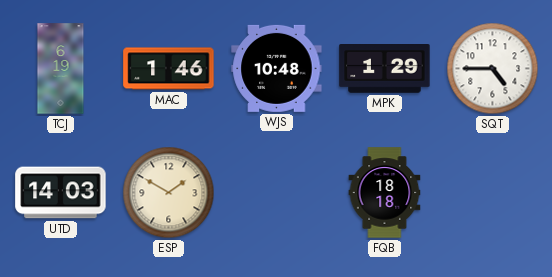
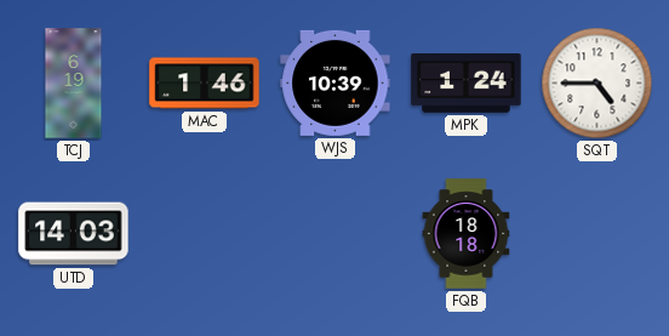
WJS: 10:48 -> 10:39 (336, 82)
MPK: 1:29 -> 1:24 (467, 84)
ESP: 1:50 -> none (169, 193)
